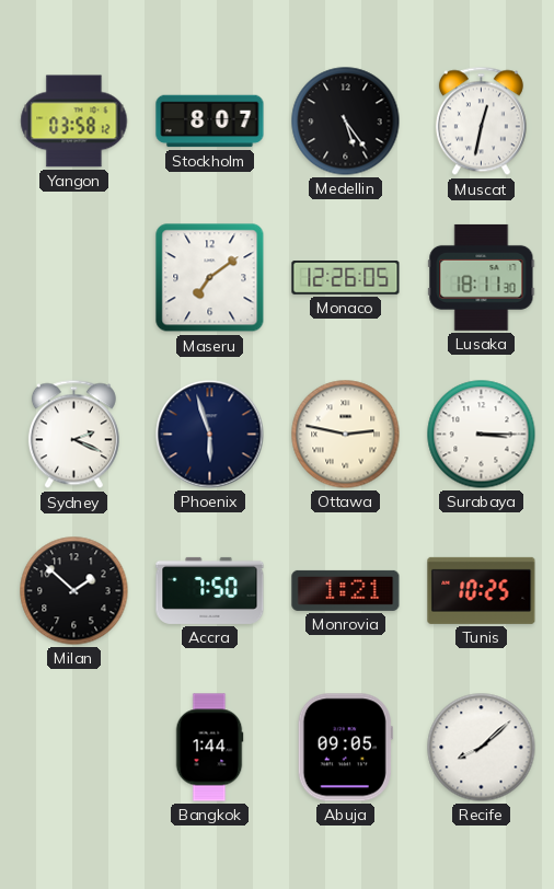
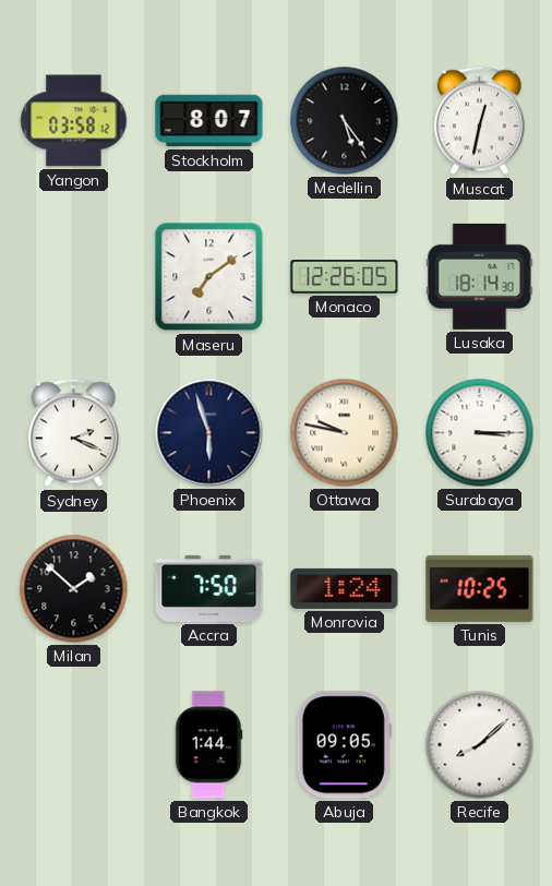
Lusaka: 18:11 -> 18:14 (480, 276)
Ottawa: 2:47 -> 9:47 (345, 433)
Monrovia: 1:21 -> 1:24 (345, 588)
